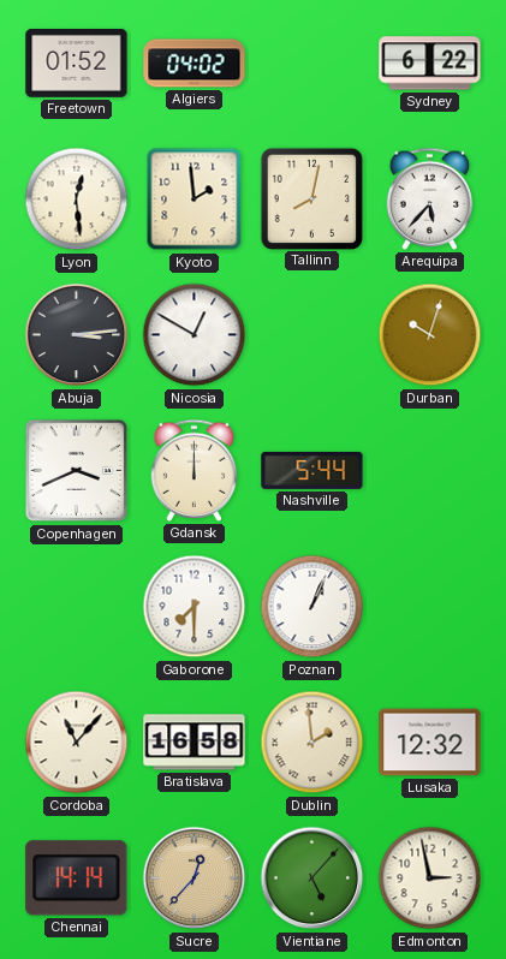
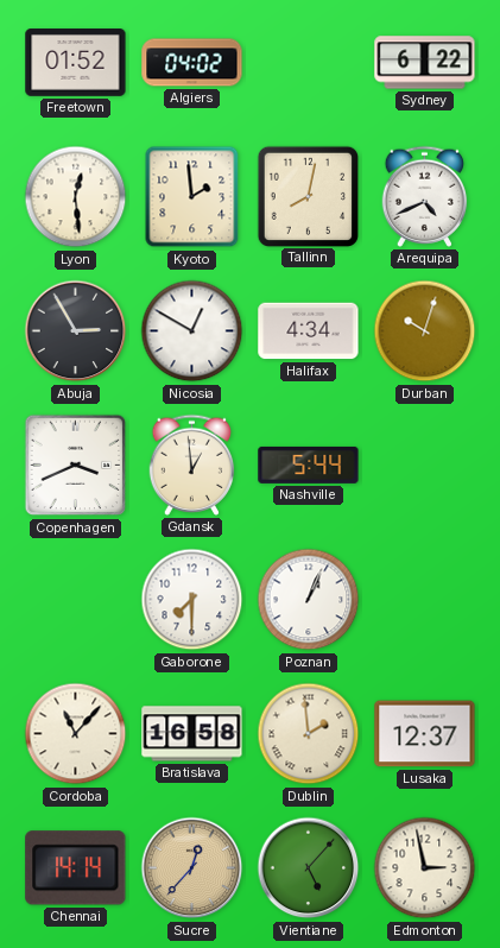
Arequipa: 5:37 -> 4:41 (425, 196)
Abuja: 3:14 -> 2:55 (76, 331)
Halifax: none -> 4:34 (309, 331)
Gdansk: 12:00 -> 12:59 (192, 464)
Lusaka: 12:32 -> 12:37 (425, 734)
